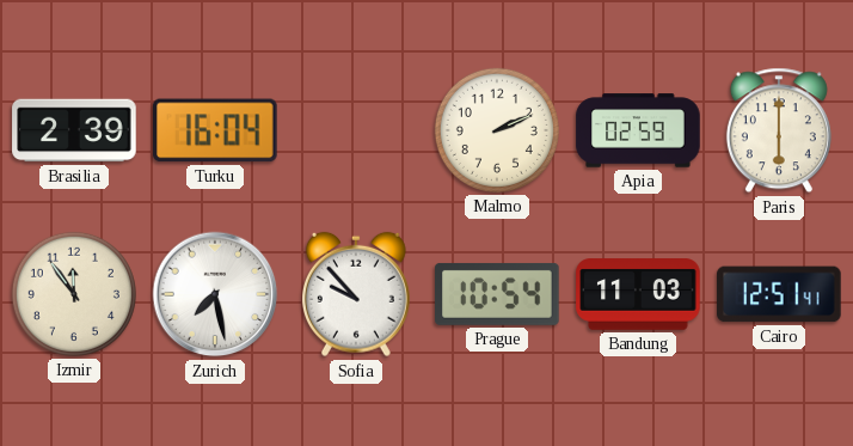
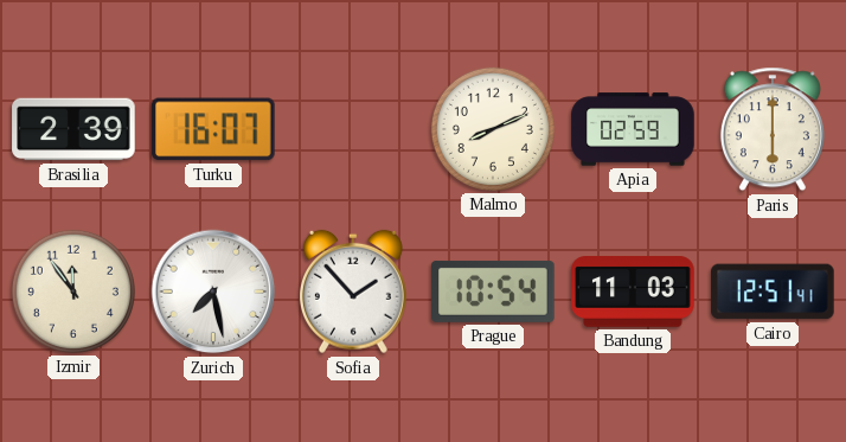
Turku: 16:04 -> 16:07 (214, 129)
Malmo: 2:11 -> 8:11 (493, 129)
Sofia: 9:53 -> 1:53 (353, 292)
